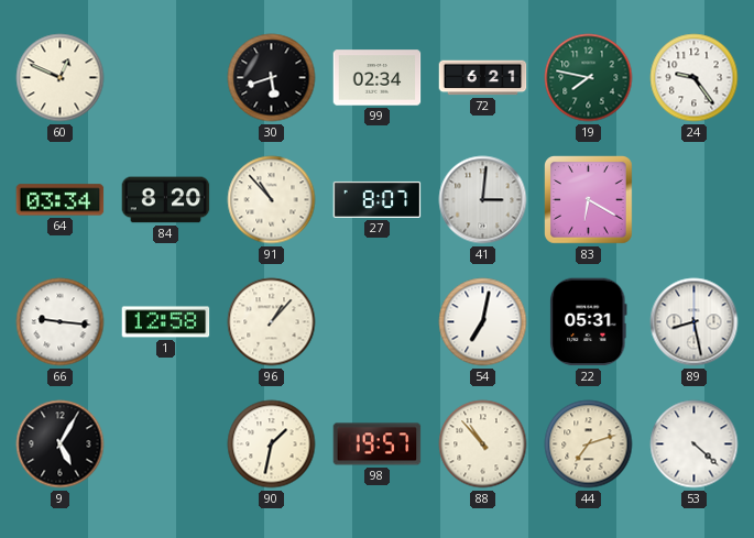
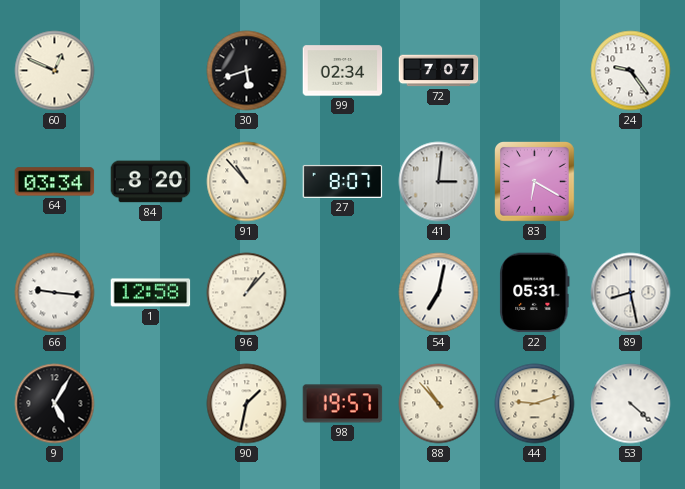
72: 6:21 -> 7:07 (439, 71)
19: 7:47 -> none (589, 78)
44: 7:12 -> 9:12 (535, 404)
